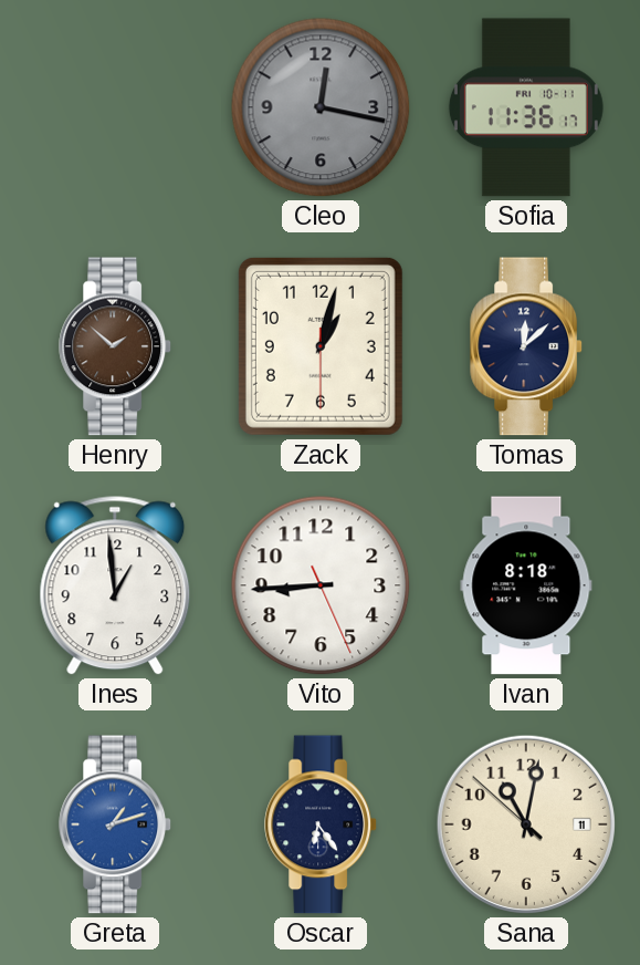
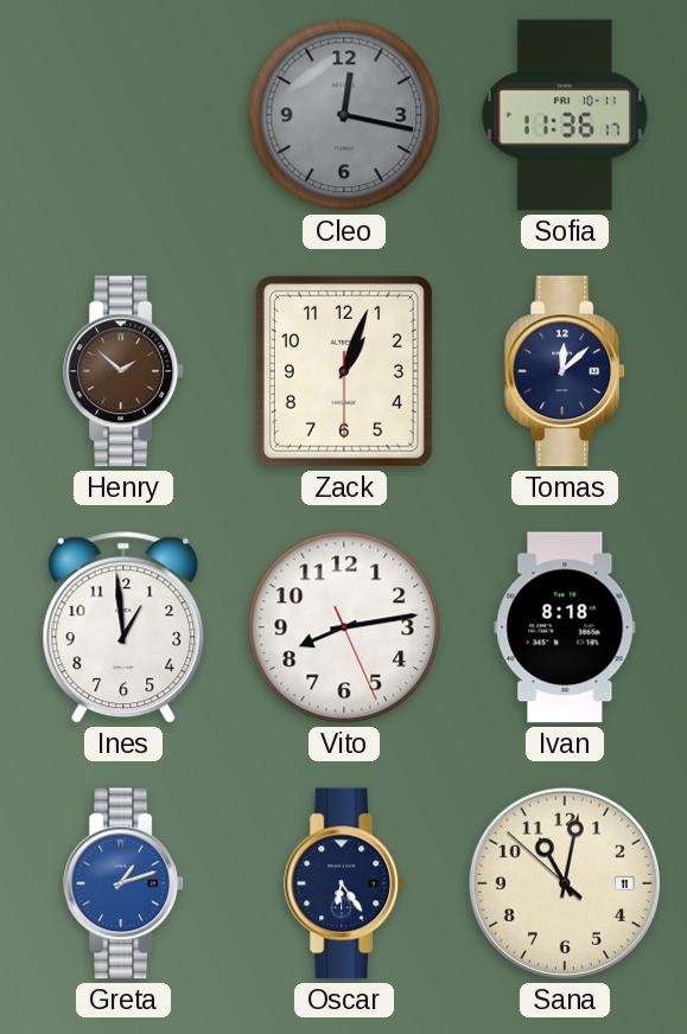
Zack: 1:02 -> 1:03 (344, 371)
Vito: 8:44 -> 8:13 (344, 627)
